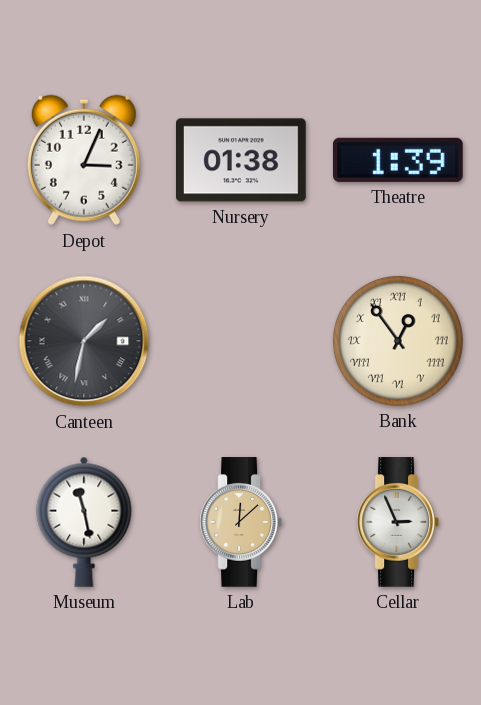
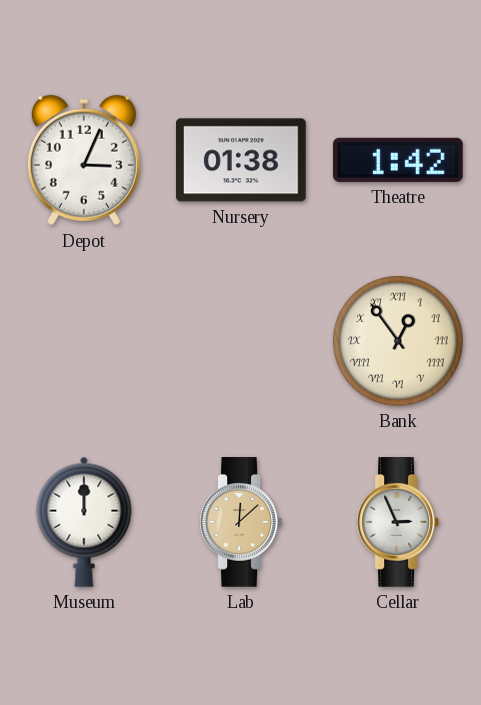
Theatre: 1:39 -> 1:42 (398, 160)
Canteen: 1:32 -> none (84, 341)
Museum: 11:28 -> 12:00 (84, 522)
